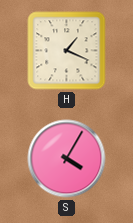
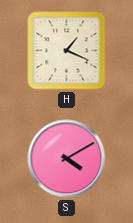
S: 4:05 -> 4:10 (67, 159)
